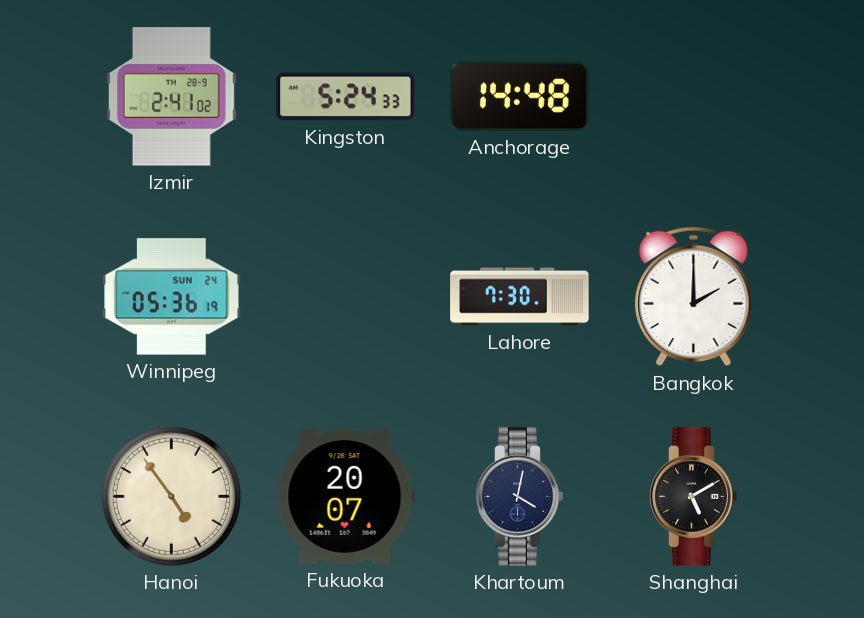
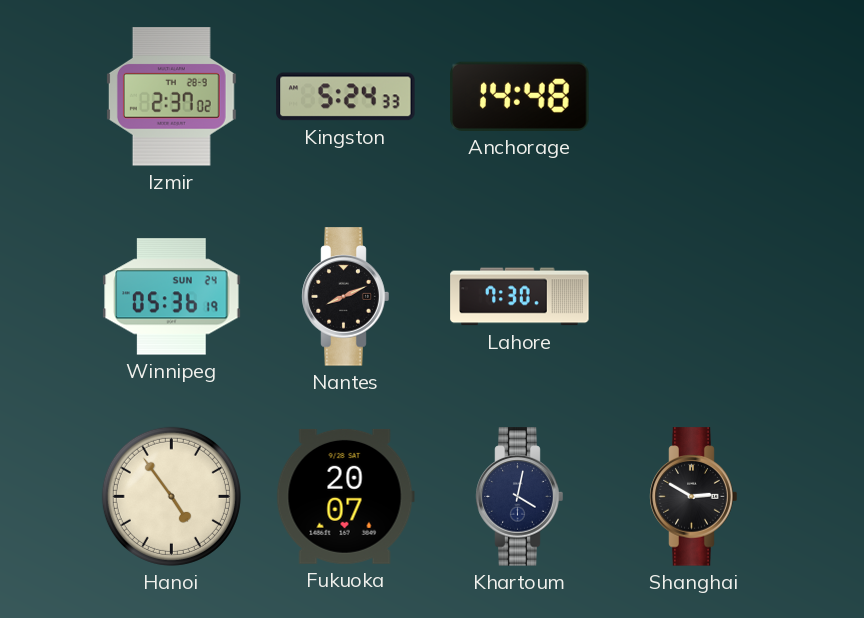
Izmir: 2:41 -> 2:37 (171, 97)
Nantes: none -> 8:11 (346, 297)
Bangkok: 2:00 -> none (694, 297)
Shanghai: 5:10 -> 2:50 (694, 497)
